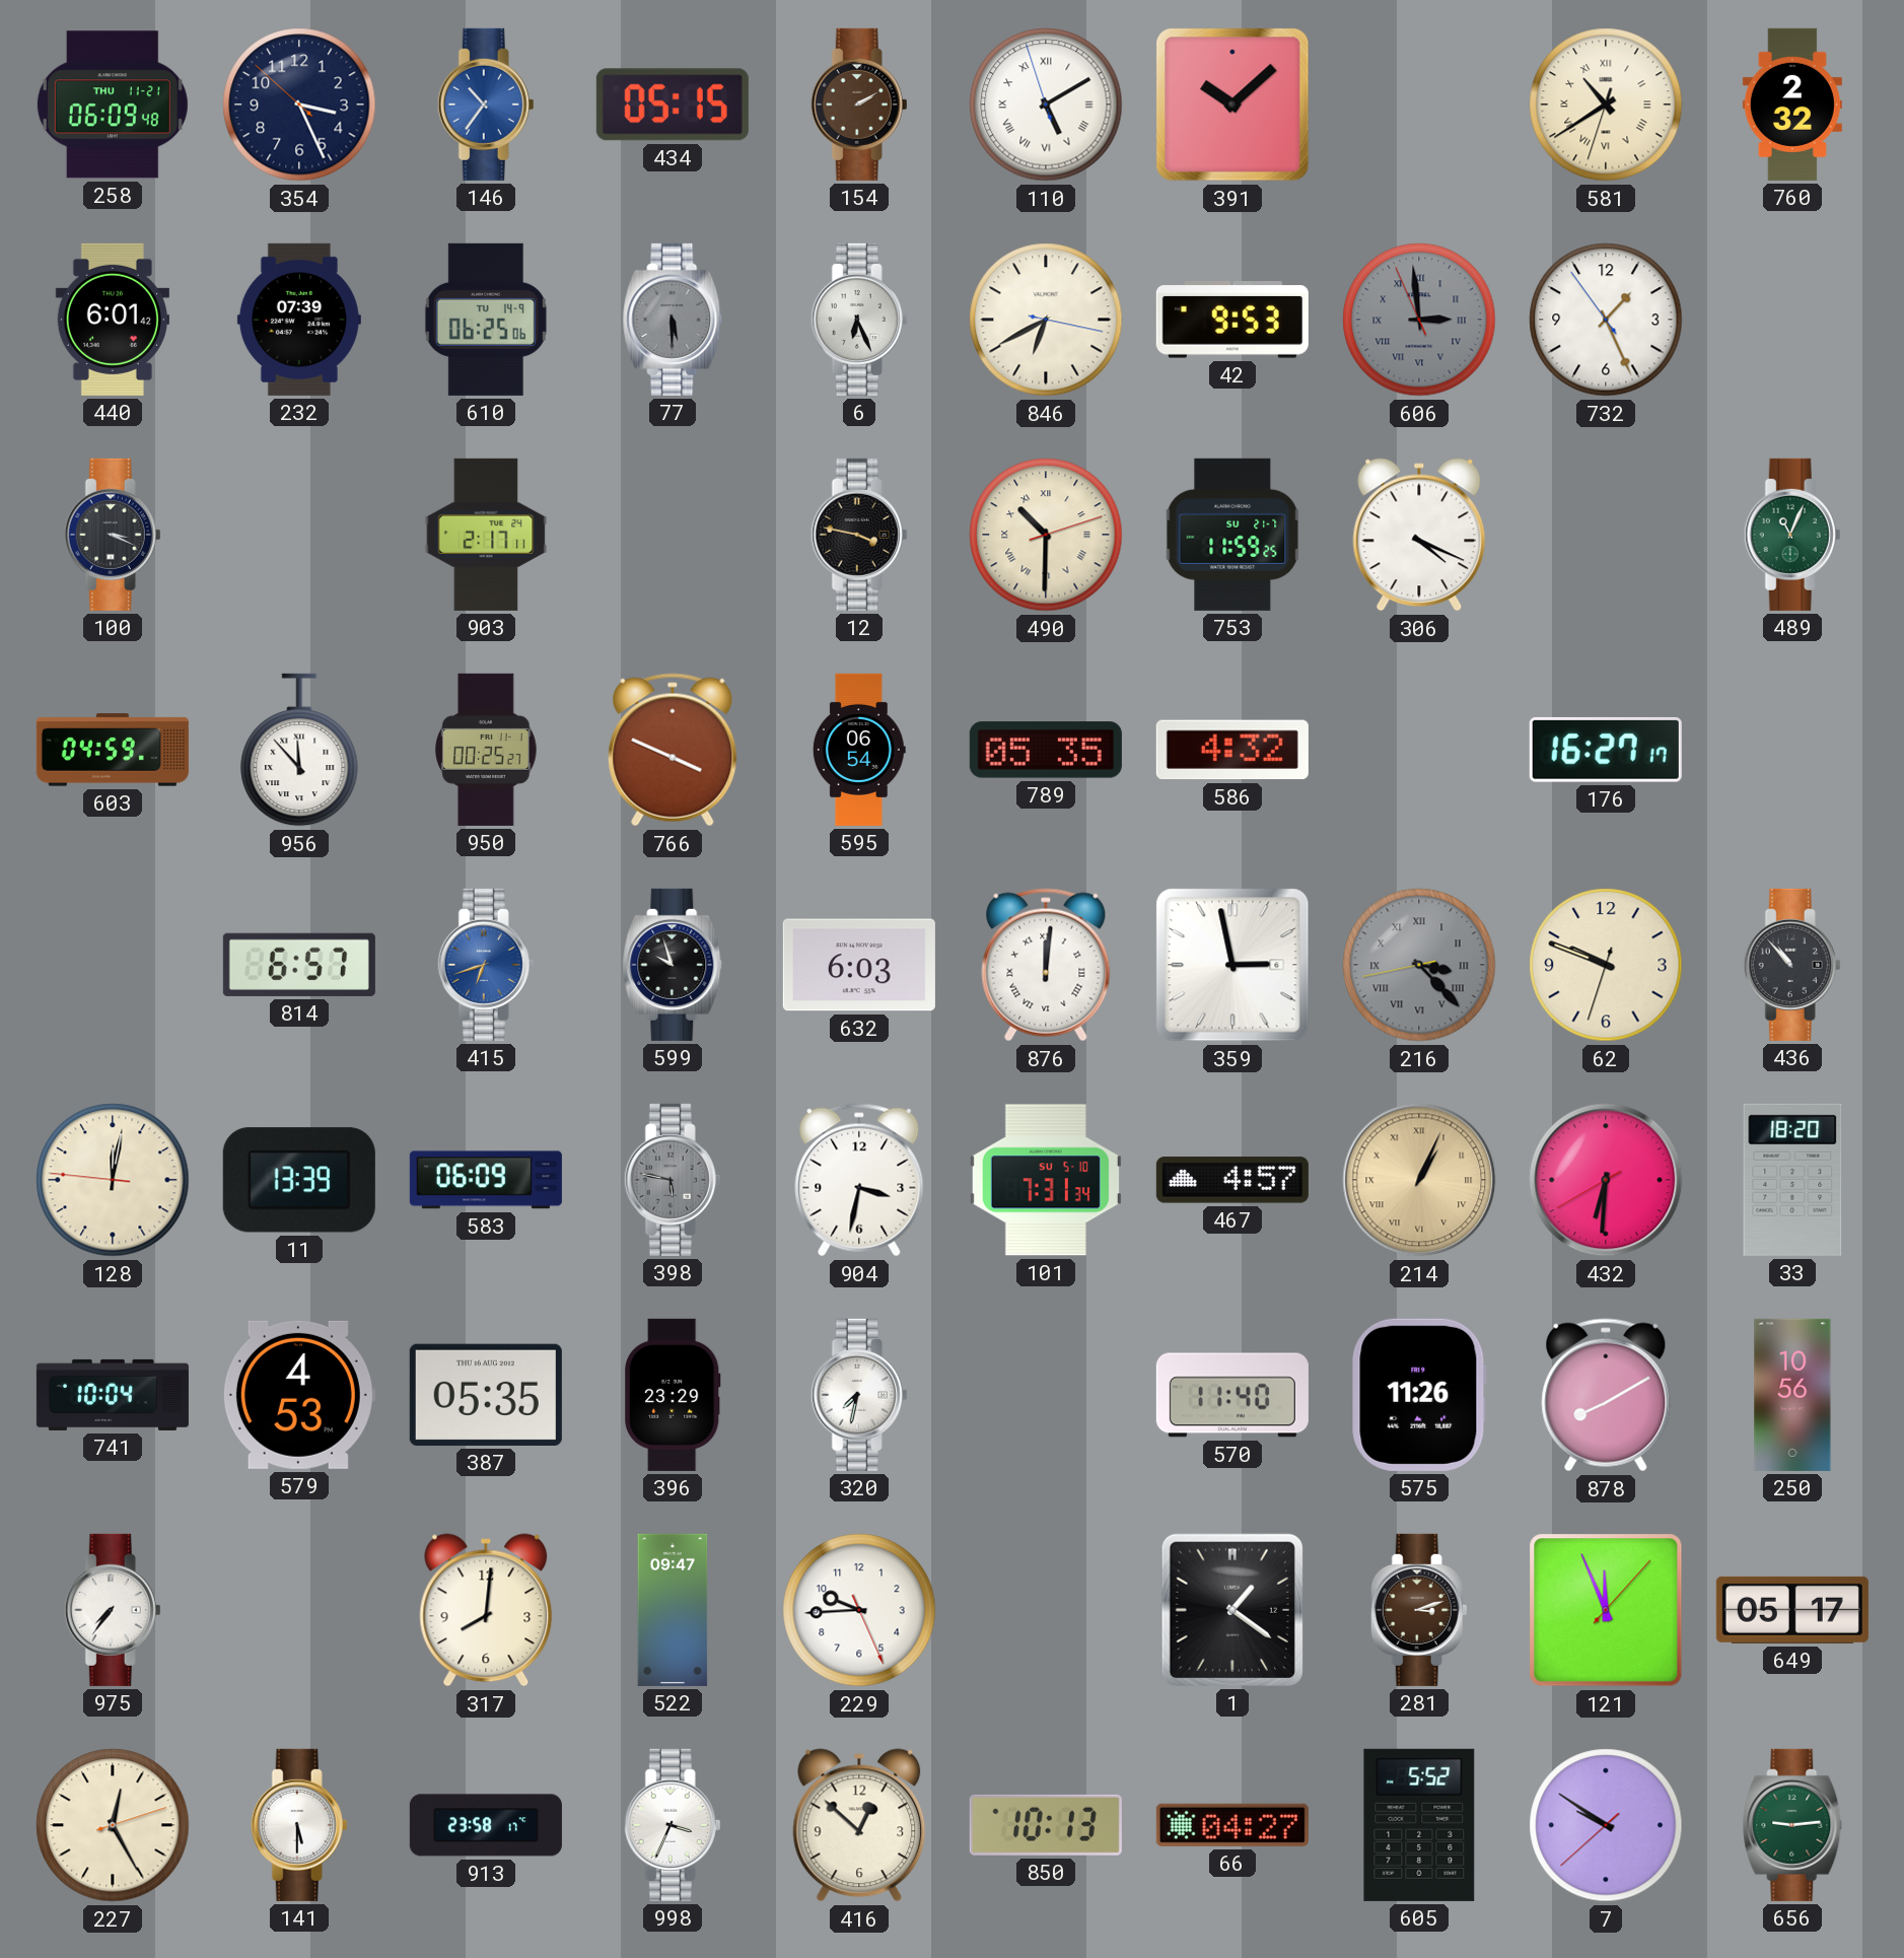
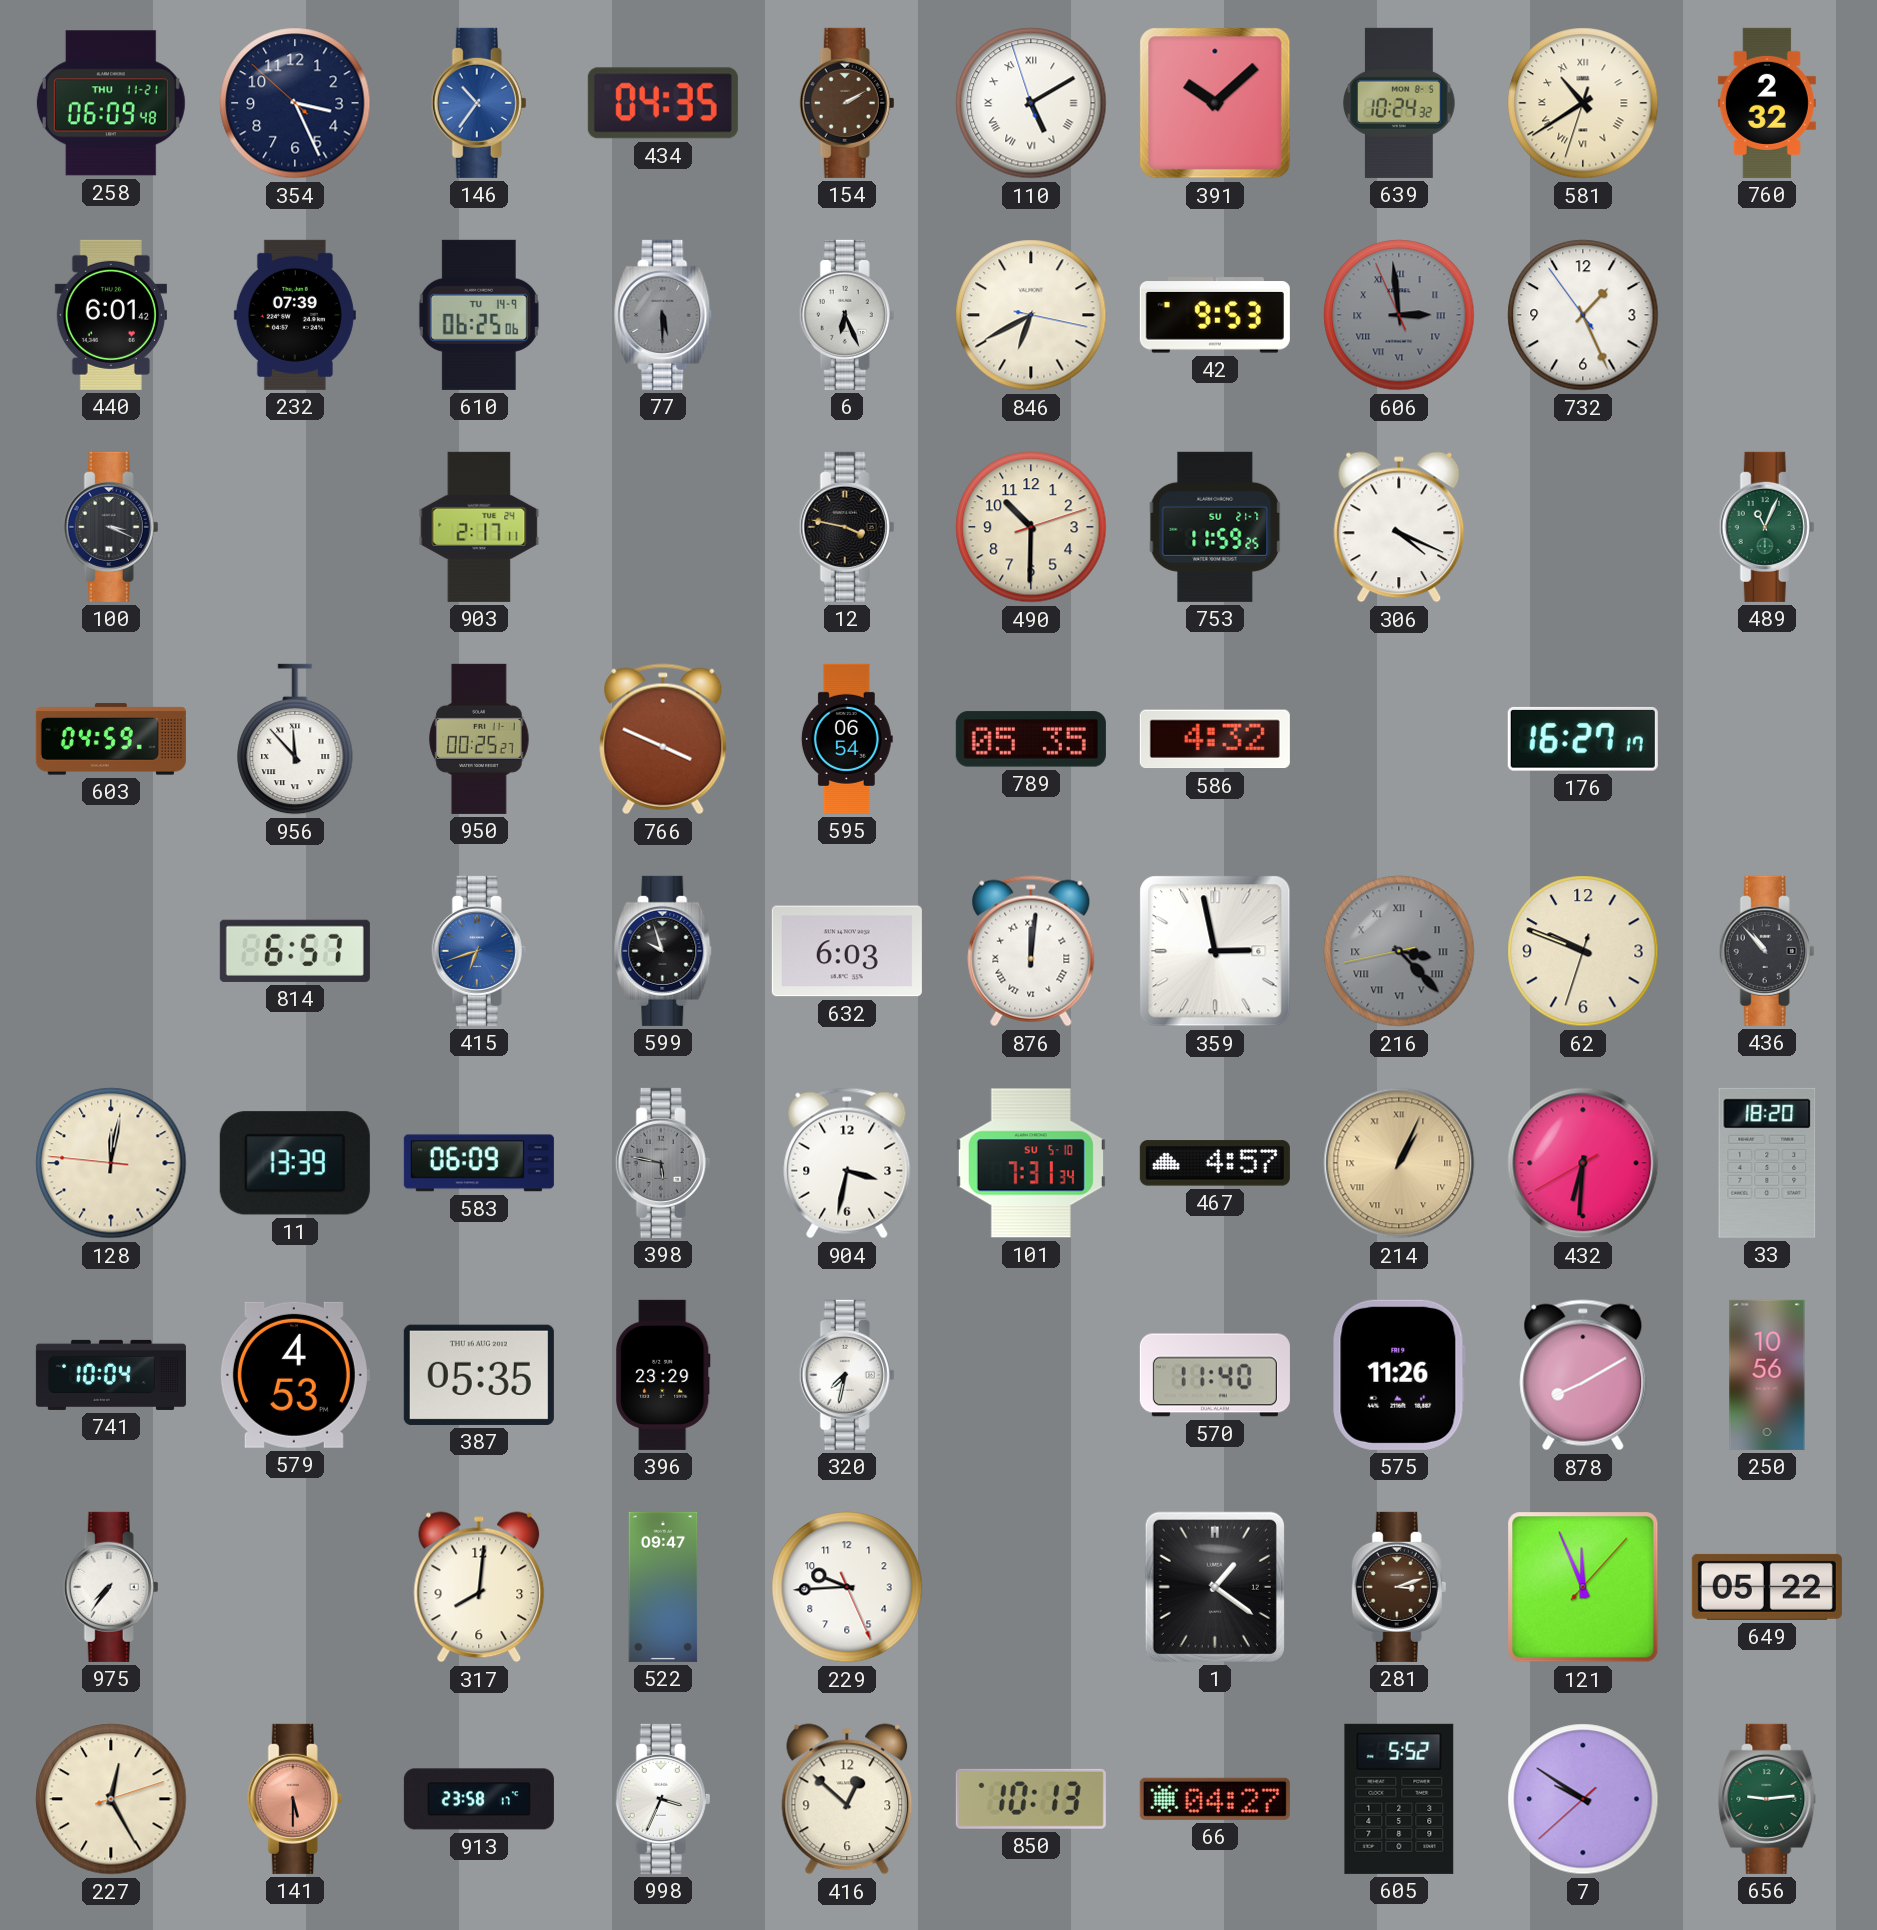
434: 05:15 -> 04:35 (663, 103)
639: none -> 10:24 (1400, 103)
490 numerals: Roman -> Arabic (1031, 527)
649: 05:17 -> 05:22 (1767, 1587)
141 dial: white -> salmon (295, 1799)
